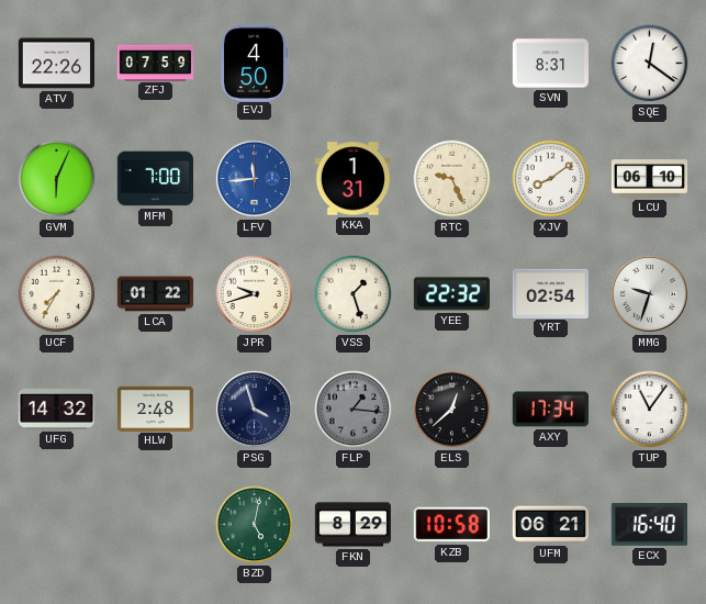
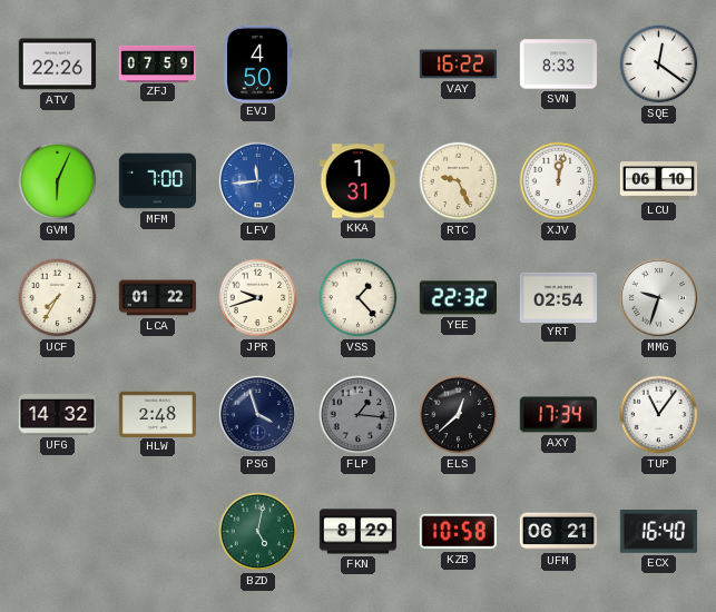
VAY: none -> 16:22 (458, 65)
SVN: 8:31 -> 8:33 (558, 65)
XJV: 8:09 -> 12:02 (559, 181)
VSS: 1:27 -> 1:23 (359, 298)
